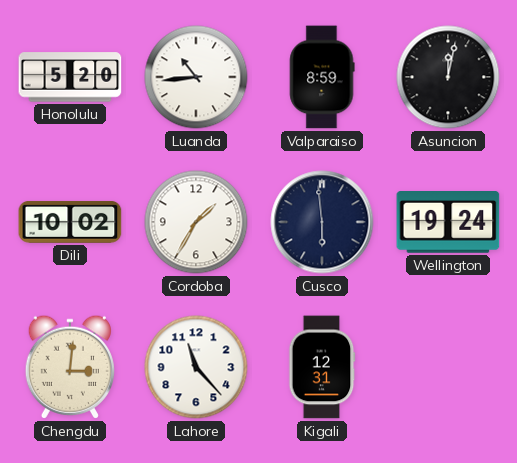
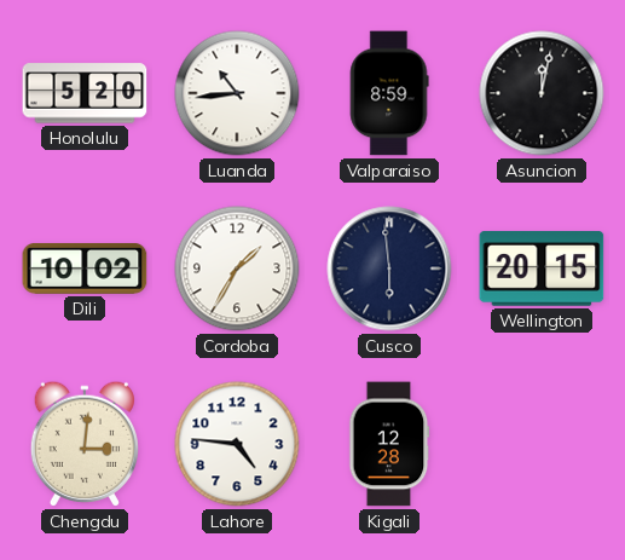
Wellington: 19:24 -> 20:15 (542, 270)
Lahore: 11:23 -> 4:46 (237, 444)
Kigali: 12:31 -> 12:28 (389, 444)
